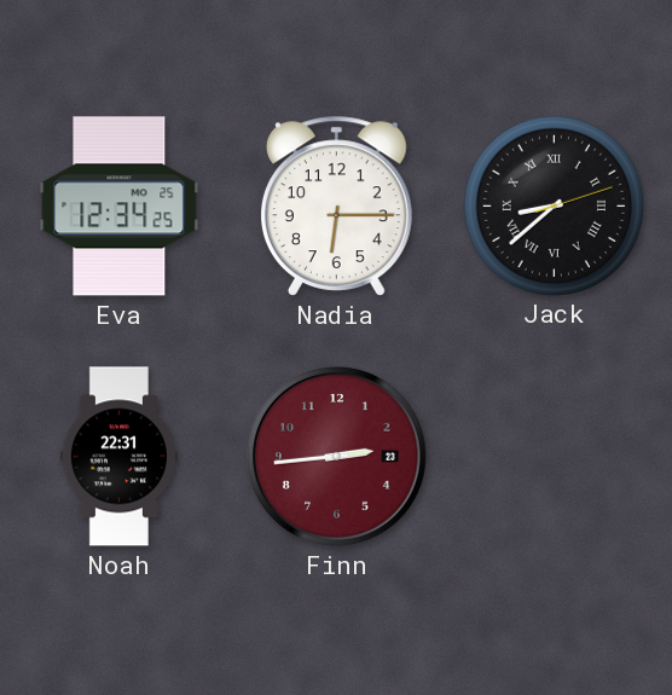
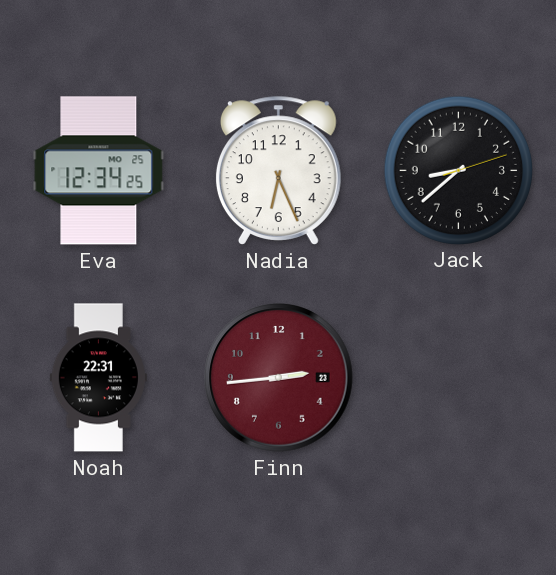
Nadia: 6:15 -> 6:26 (278, 170)
Jack numerals: Roman -> Arabic (458, 170)
